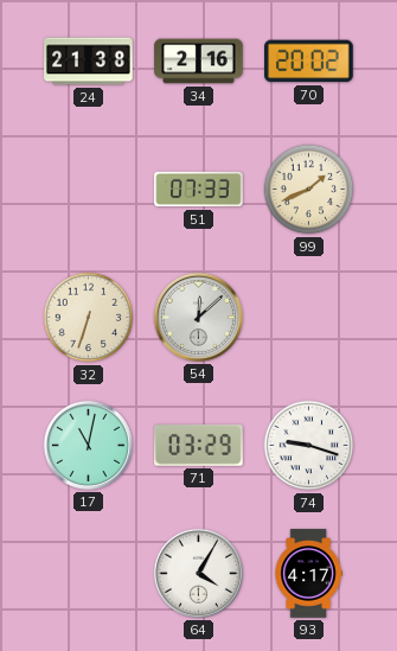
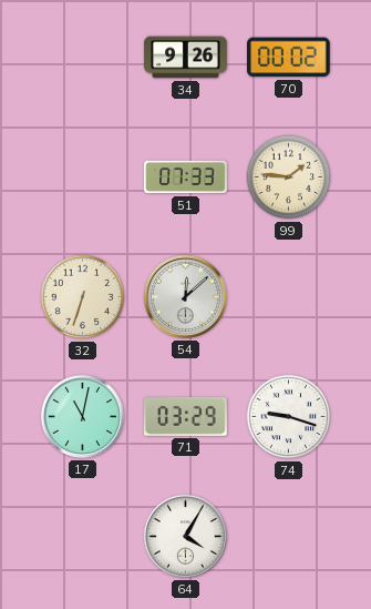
24: 21:38 -> none (89, 62)
34: 2:16 -> 9:26 (186, 58)
70: 20:02 -> 00:02 (289, 58)
99: 1:41 -> 1:46 (289, 177)
93: 4:17 -> none (308, 574)
